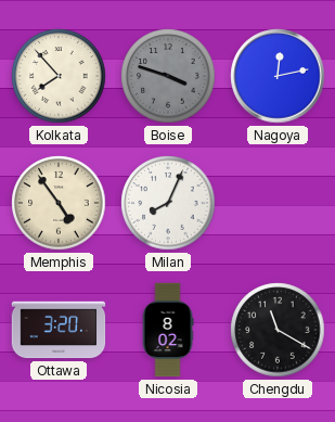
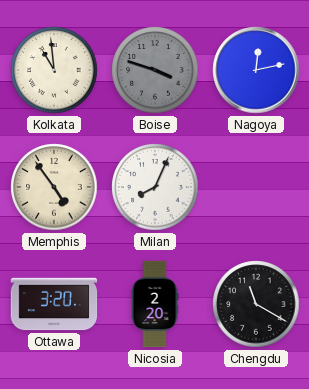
Kolkata: 7:53 -> 10:59 (54, 70)
Nicosia: 8:02 -> 2:20 (155, 304)
